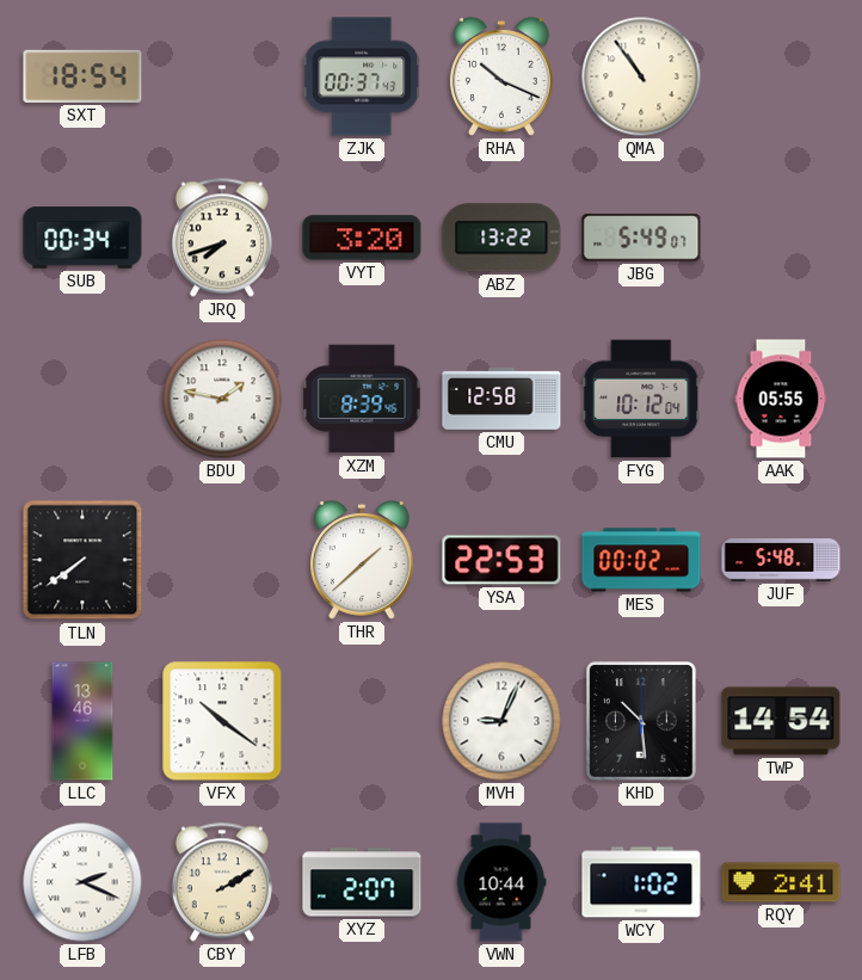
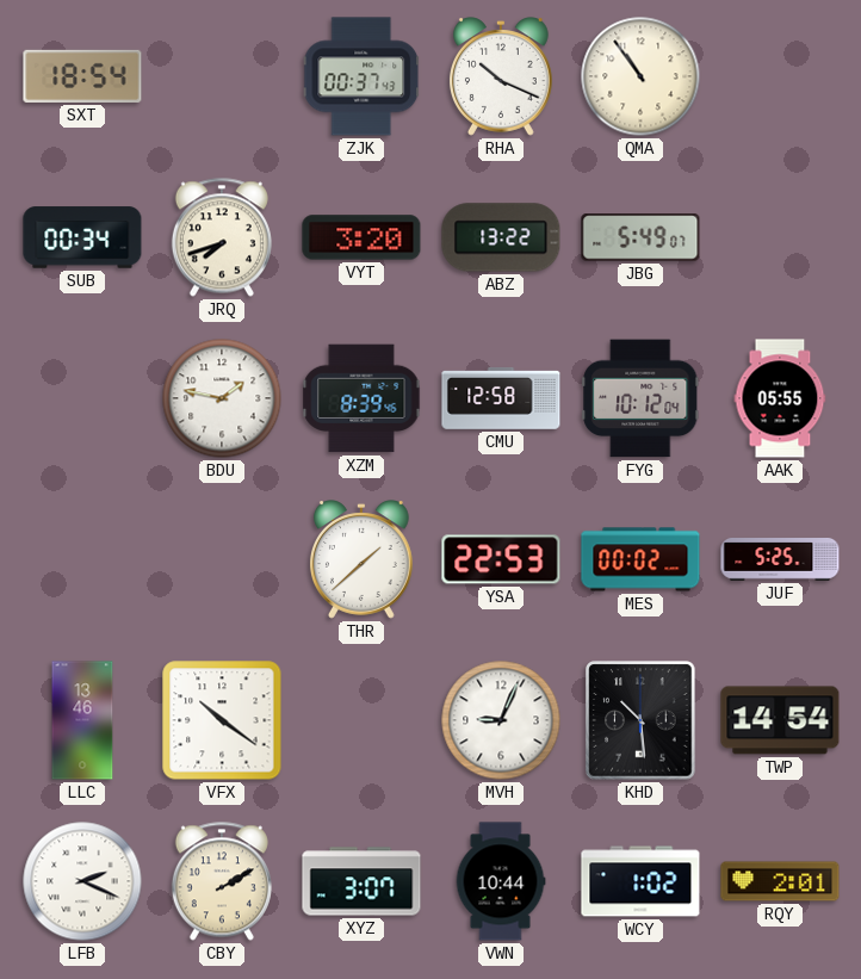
TLN: 7:39 -> none (82, 560)
JUF: 5:48 -> 5:25 (780, 560)
XYZ: 2:07 -> 3:07 (361, 881)
RQY: 2:41 -> 2:01 (780, 881)
